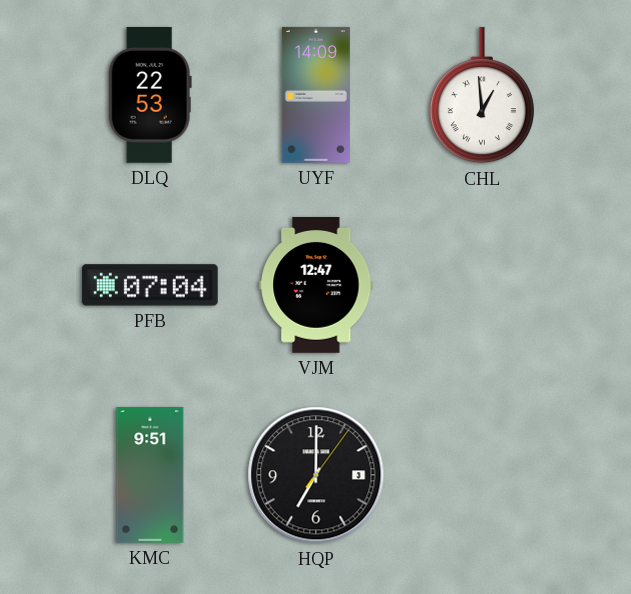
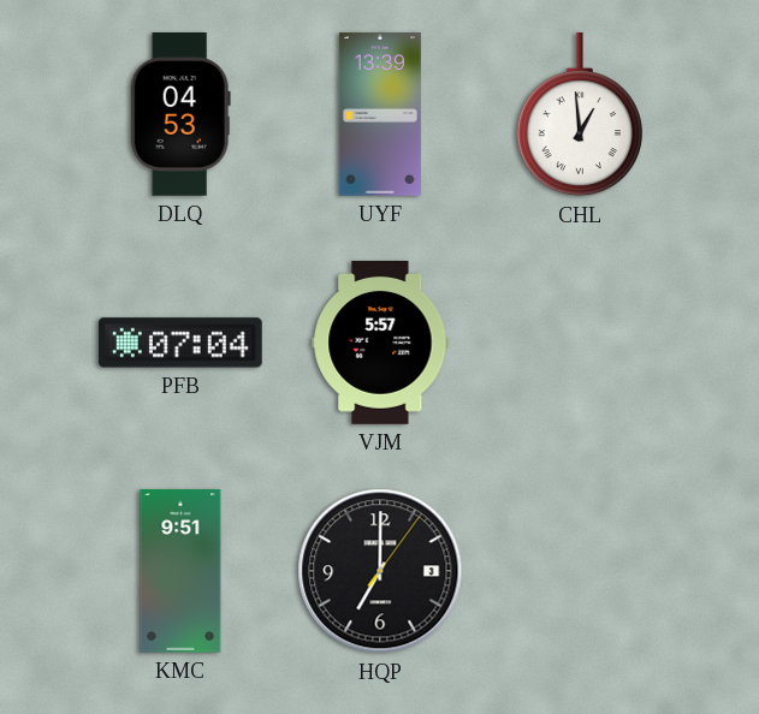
DLQ: 22:53 -> 04:53 (180, 115)
UYF: 14:09 -> 13:39 (380, 114)
VJM: 12:47 -> 5:57 (380, 344)
